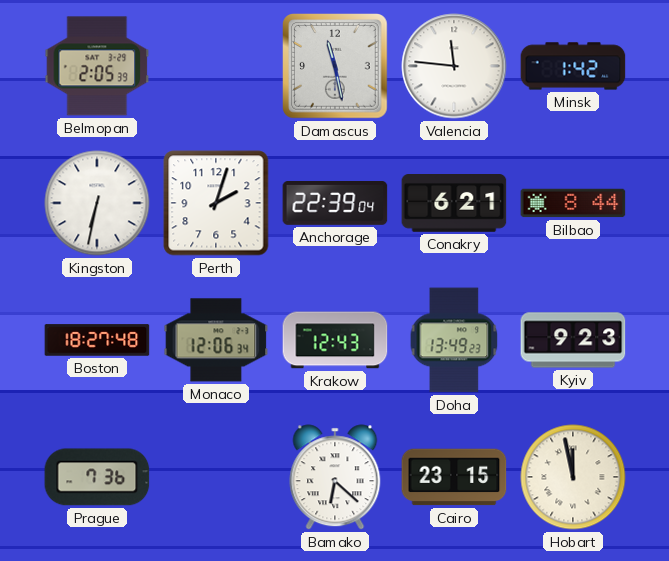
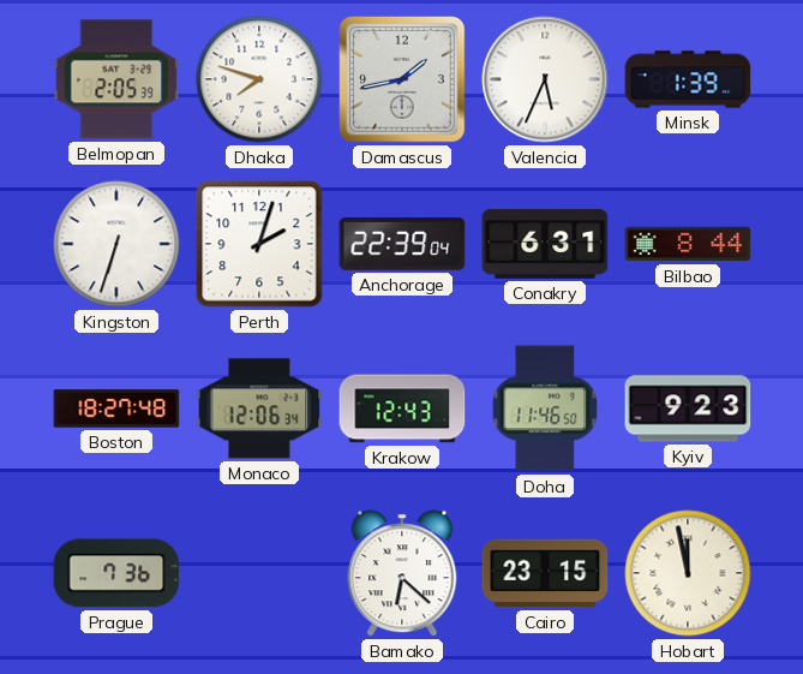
Dhaka: none -> 7:48 (259, 79)
Damascus: 11:28 -> 1:43 (402, 79)
Valencia: 11:46 -> 5:34 (545, 79)
Minsk: 1:42 -> 1:39 (688, 79)
Kingston: 6:32 -> 6:33 (116, 244)
Conakry: 6:21 -> 6:31 (545, 244)
Doha: 13:49 -> 11:46 (545, 408)
